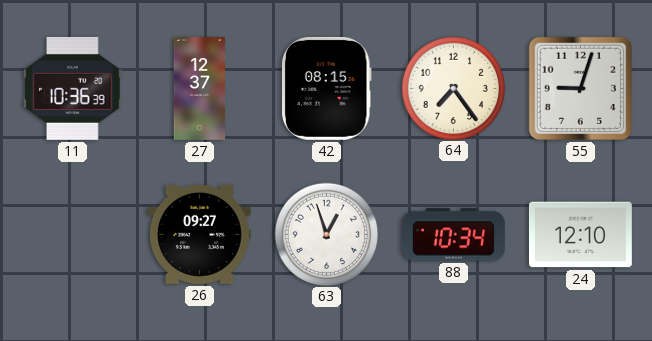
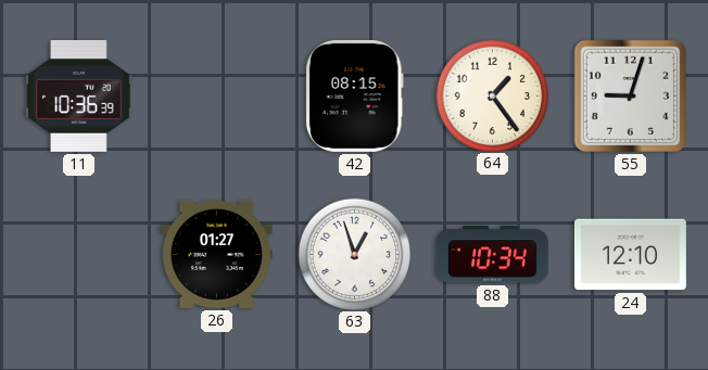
27: 12:37 -> none (200, 89)
64: 7:24 -> 1:24 (492, 95)
26: 09:27 -> 01:27 (216, 254)
